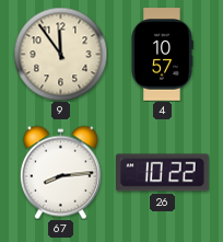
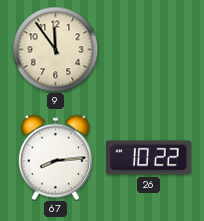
4: 10:57 -> none (162, 55)
